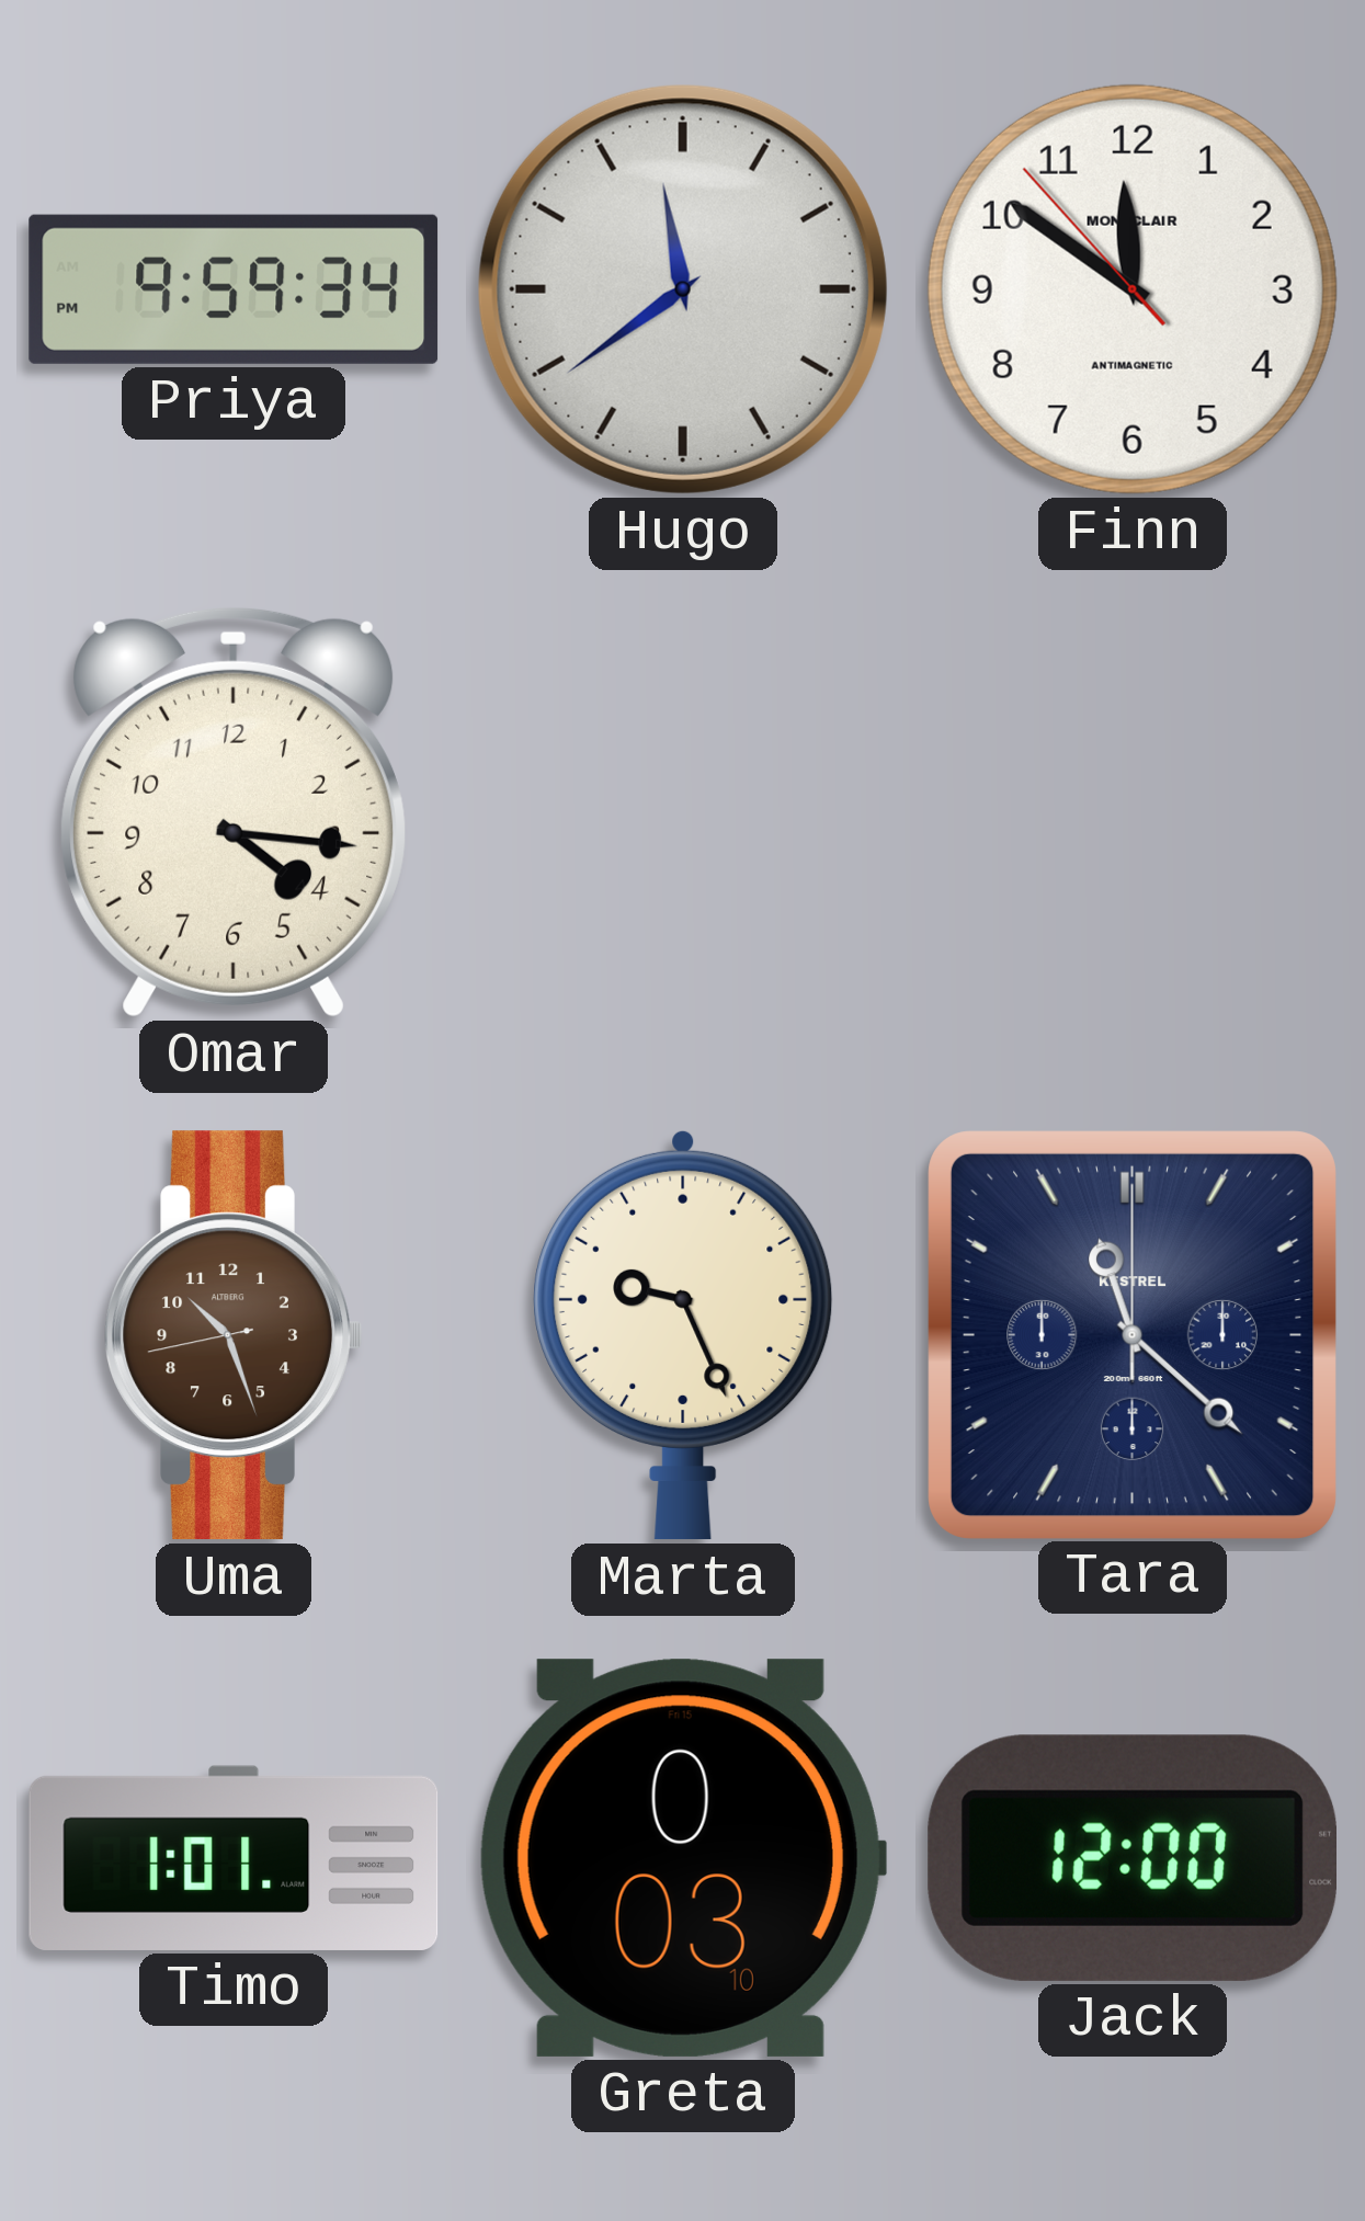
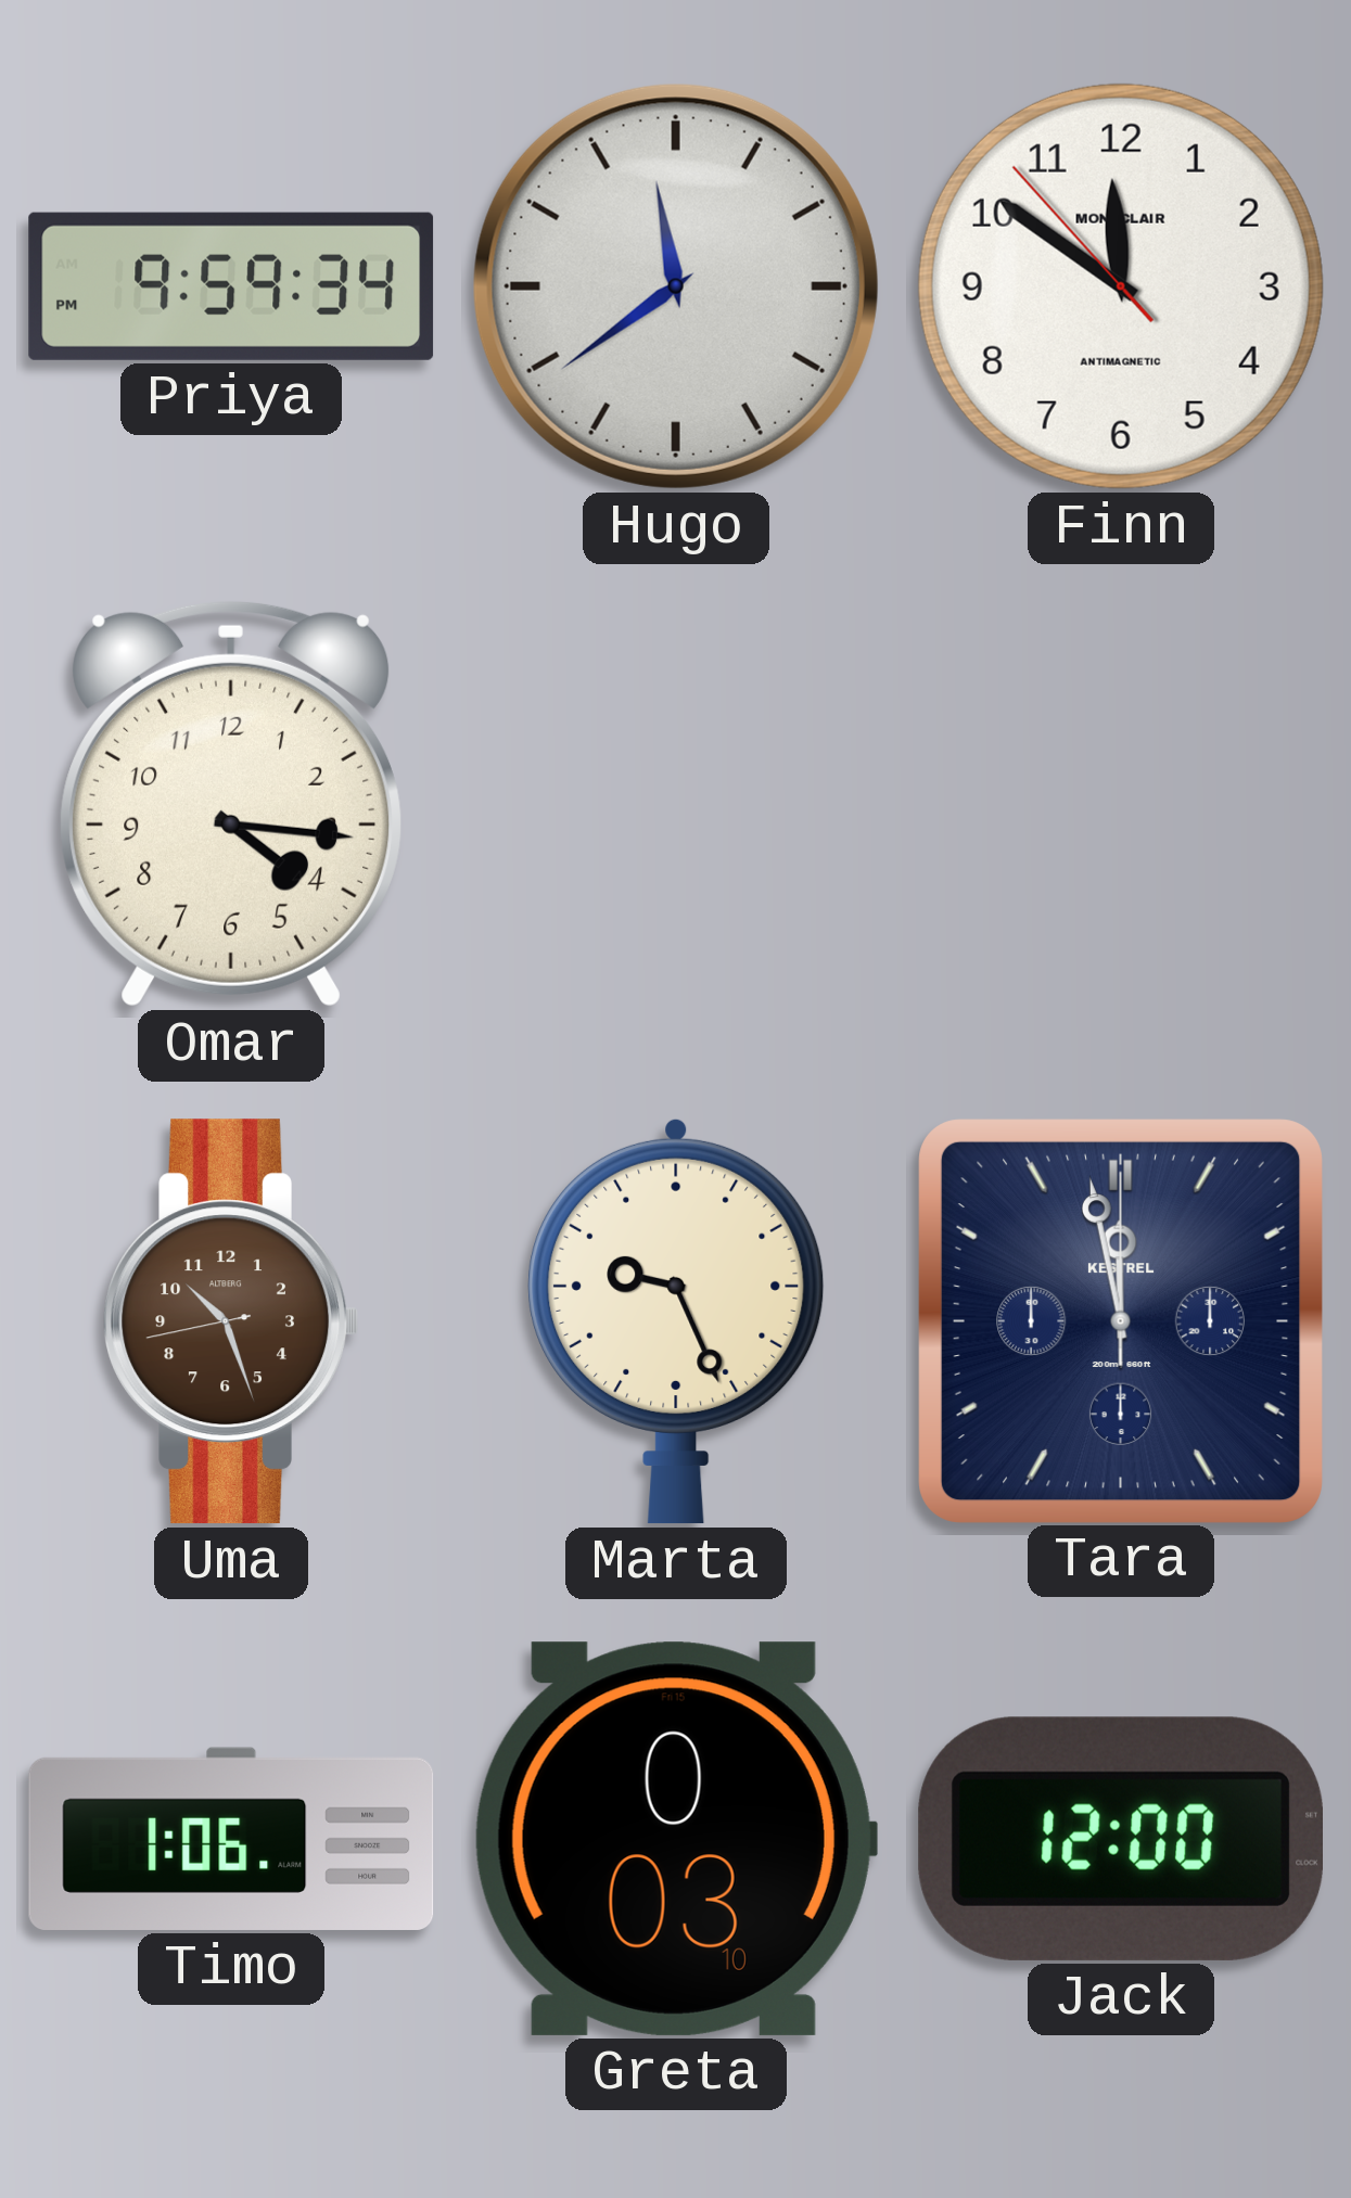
Tara: 11:22 -> 11:58 (1120, 1320)
Timo: 1:01 -> 1:06 (231, 1839)
